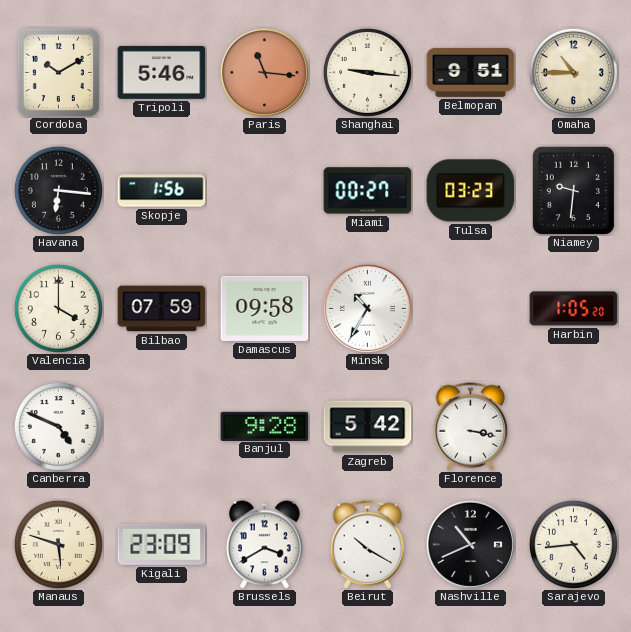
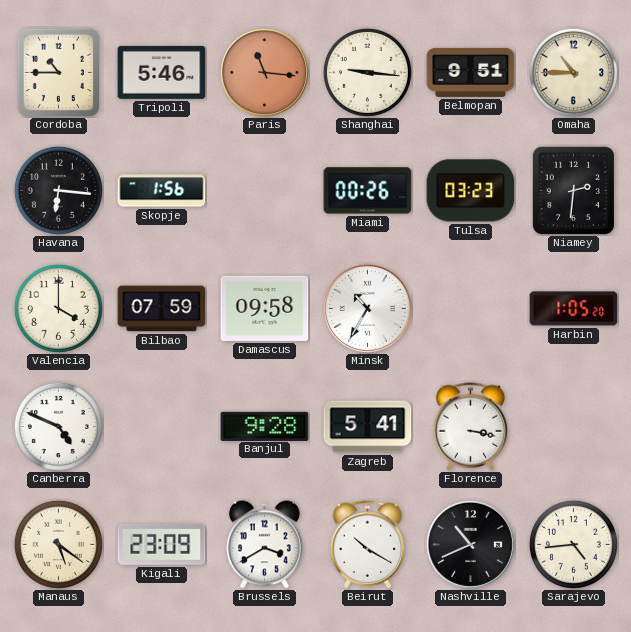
Cordoba: 10:10 -> 10:45 (58, 72)
Miami: 00:27 -> 00:26 (368, 191)
Niamey: 9:31 -> 2:31 (573, 190)
Zagreb: 5:42 -> 5:41 (368, 427)
Manaus: 5:48 -> 5:21 (58, 544)
